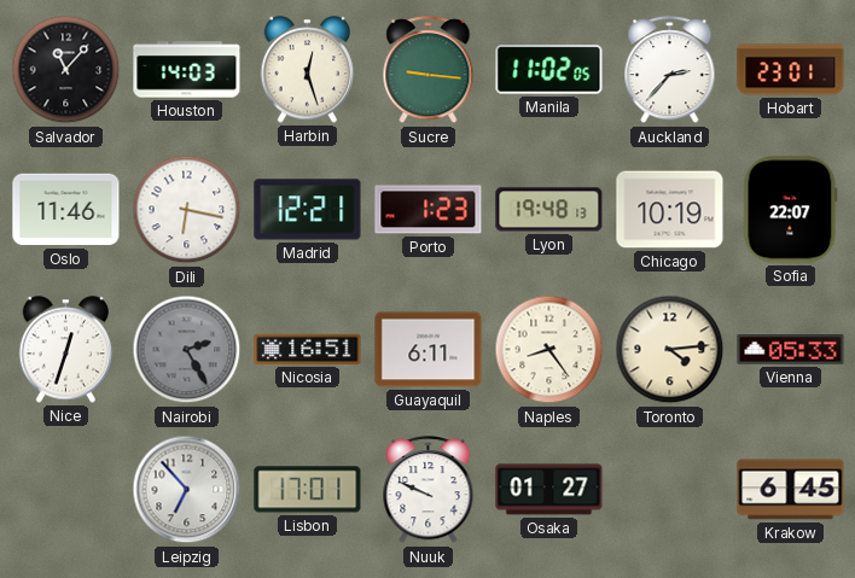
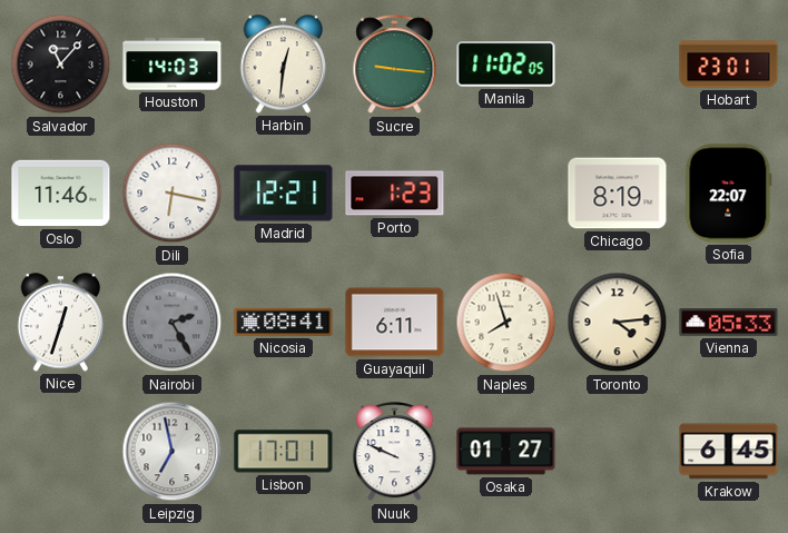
Harbin: 12:27 -> 12:31 (284, 65)
Auckland: 2:37 -> none (670, 70)
Lyon: 19:48 -> none (549, 210)
Chicago: 10:19 -> 8:19 (618, 194)
Nicosia: 16:51 -> 08:41 (284, 322)
Naples: 8:24 -> 7:57 (506, 323)
Leipzig: 6:53 -> 6:58 (173, 452)
